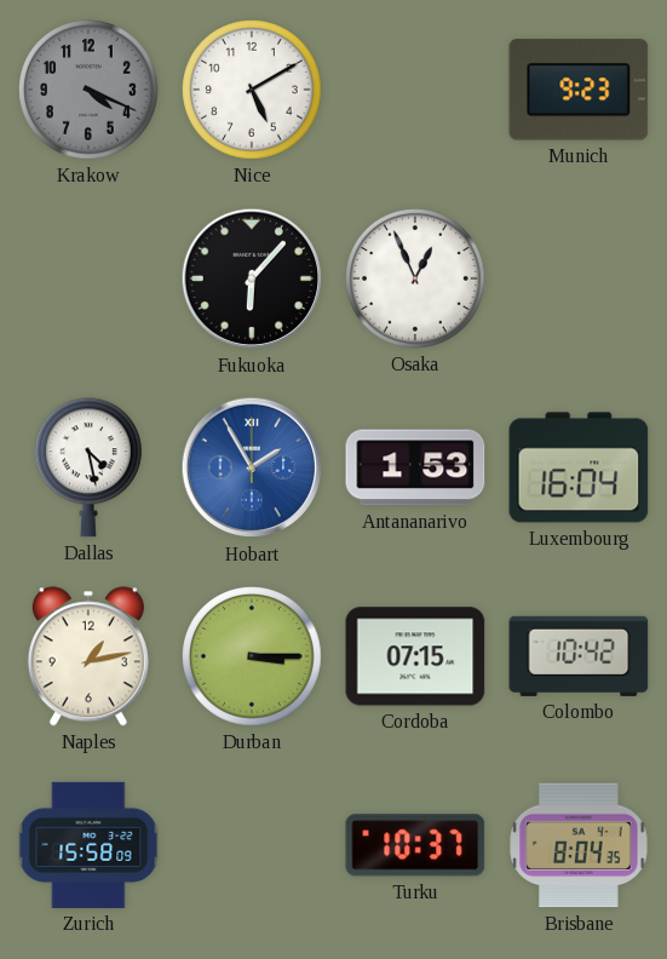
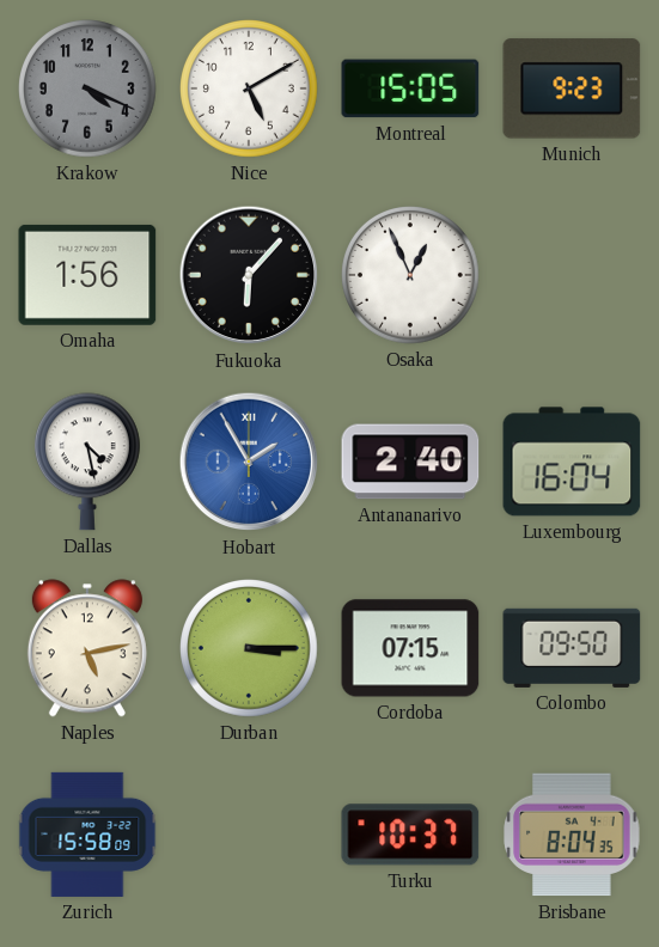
Montreal: none -> 15:05 (410, 88)
Omaha: none -> 1:56 (87, 275)
Antananarivo: 1:53 -> 2:40 (410, 462)
Naples: 1:13 -> 5:13 (87, 648)
Colombo: 10:42 -> 09:50 (572, 648)
